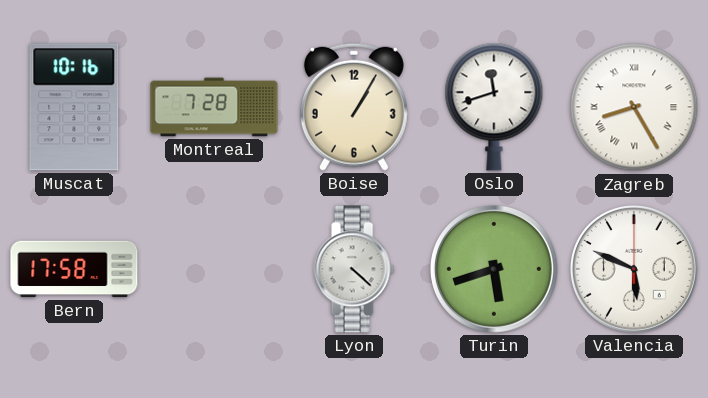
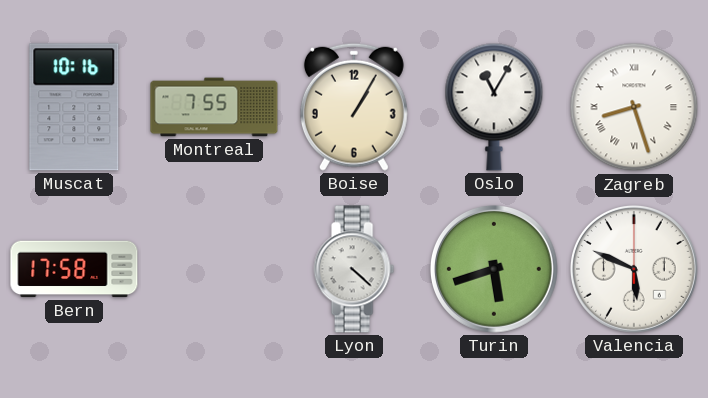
Montreal: 7:28 -> 7:55 (214, 107)
Oslo: 11:42 -> 11:05 (494, 107)
Zagreb: 8:25 -> 8:27 (634, 107)
